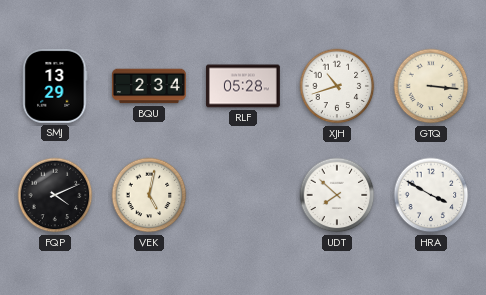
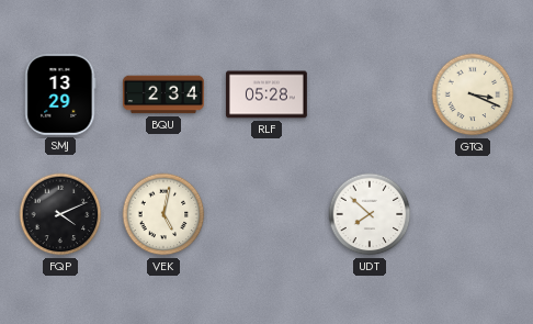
XJH: 10:42 -> none (337, 86)
GTQ: 3:16 -> 3:19 (473, 94)
HRA: 3:50 -> none (431, 195)
